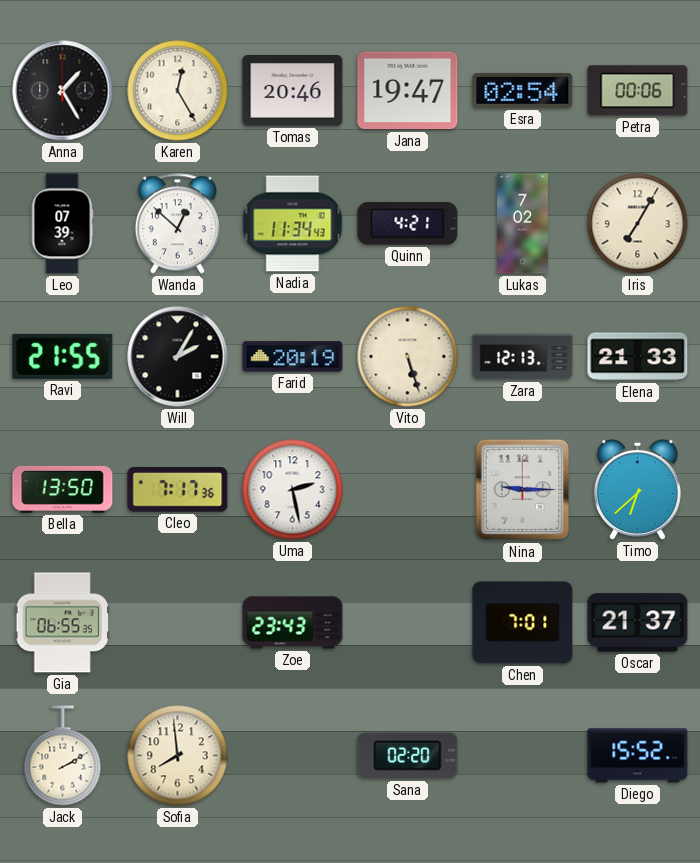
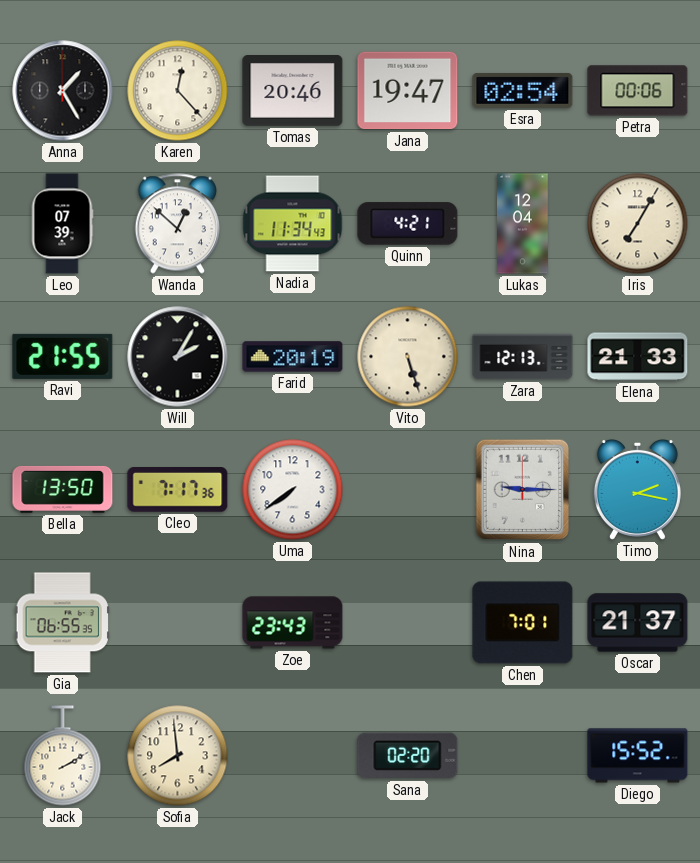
Karen: 12:25 -> 12:23 (178, 91)
Lukas: 7:02 -> 12:04 (523, 224)
Uma: 2:28 -> 7:39 (293, 490)
Timo: 6:38 -> 2:17 (637, 489)
